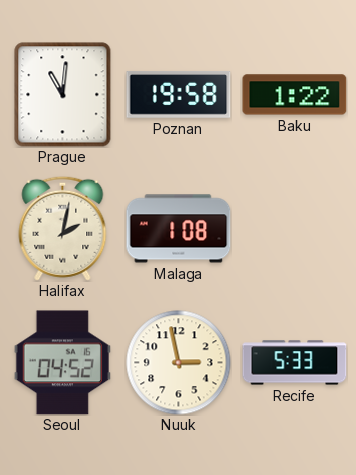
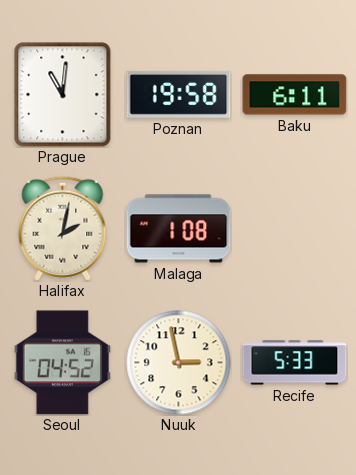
Baku: 1:22 -> 6:11 (295, 95)
